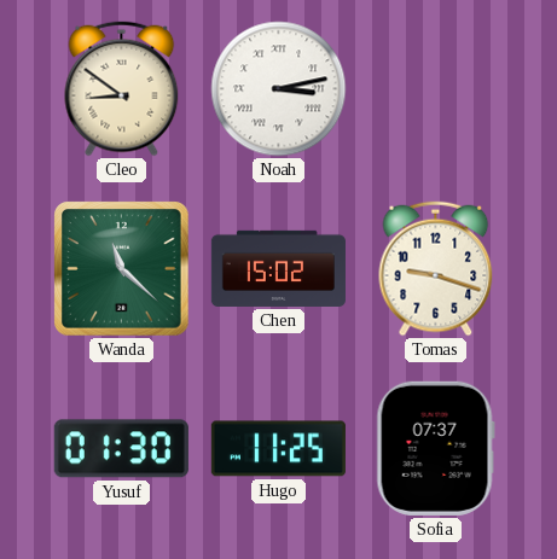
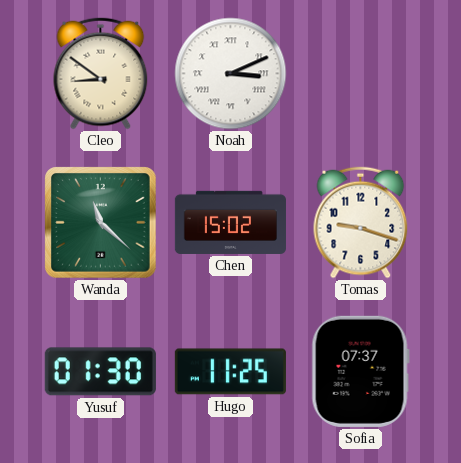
Noah: 3:13 -> 3:11 (231, 74)
